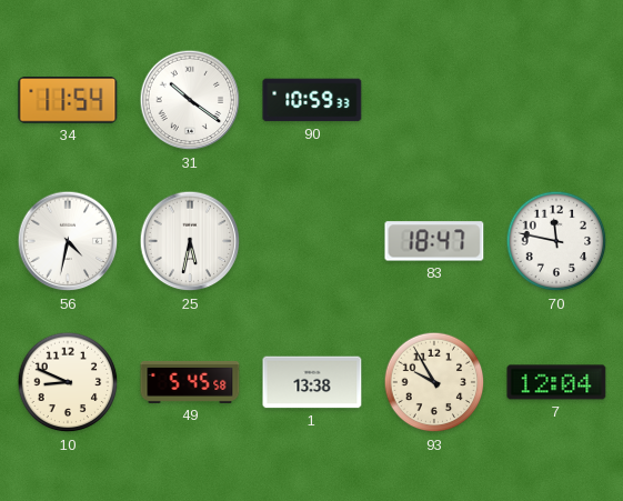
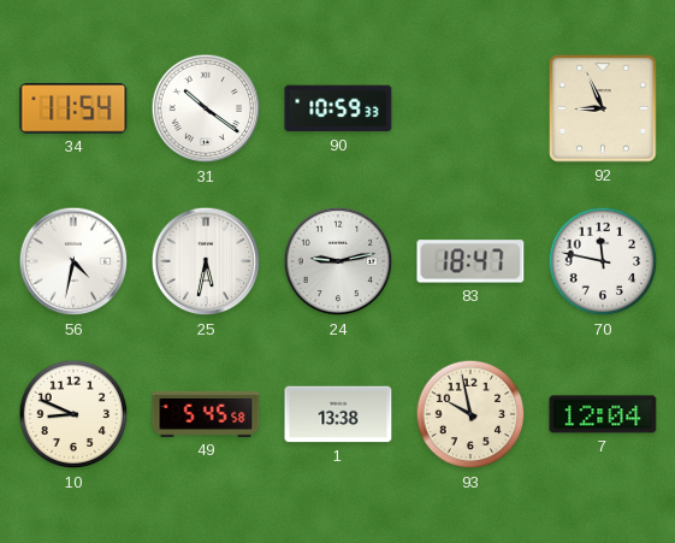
92: none -> 8:56 (603, 108)
24: none -> 9:13 (338, 261)
93: 9:55 -> 9:58 (470, 414)
